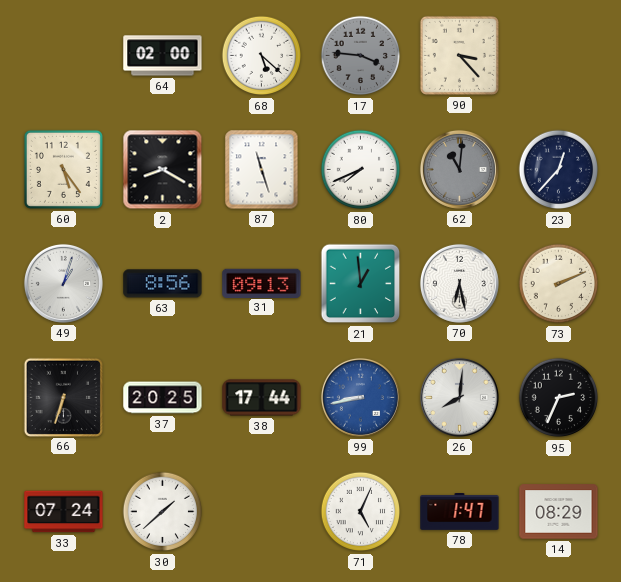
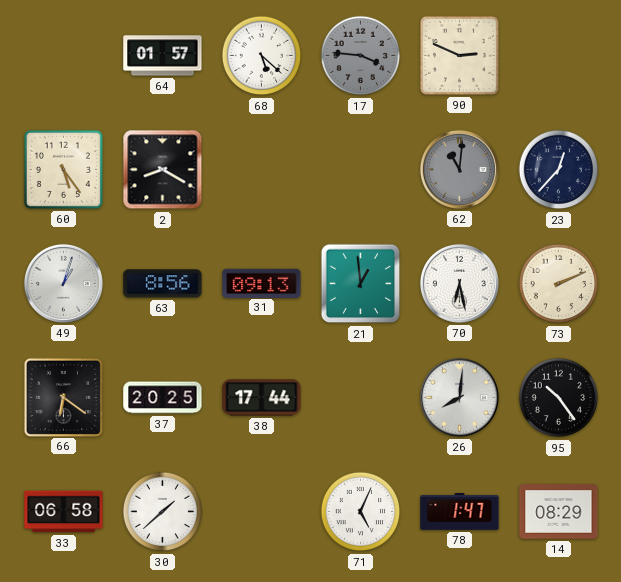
64: 02:00 -> 01:57 (163, 56)
90: 3:23 -> 2:49 (459, 55)
87: 11:27 -> none (262, 170)
80: 7:41 -> none (361, 170)
66: 6:33 -> 6:21 (63, 397)
99: 8:43 -> none (360, 397)
95: 2:34 -> 10:24 (559, 398)
33: 07:24 -> 06:58 (64, 512)
